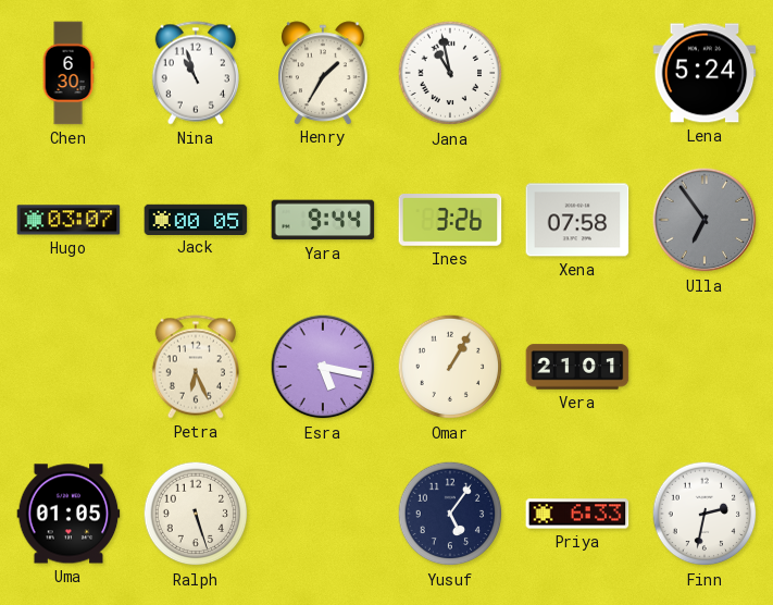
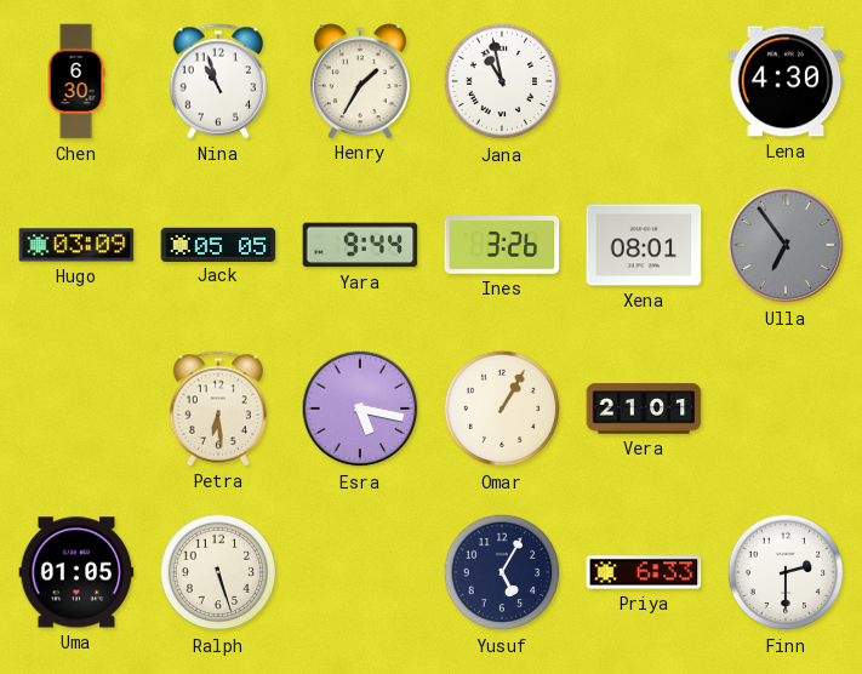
Lena: 5:24 -> 4:30 (786, 81)
Hugo: 03:07 -> 03:09 (76, 245)
Jack: 00:05 -> 05:05 (218, 244)
Xena: 07:58 -> 08:01 (644, 245)
Petra: 6:26 -> 6:29 (218, 409)
Yusuf: 5:06 -> 5:05 (502, 572)
Finn: 2:32 -> 2:30 (786, 572)
